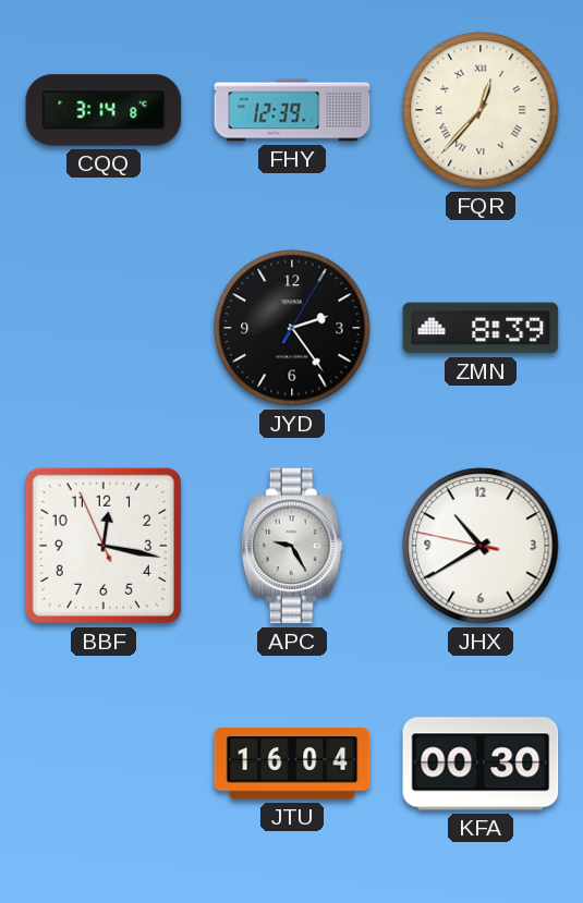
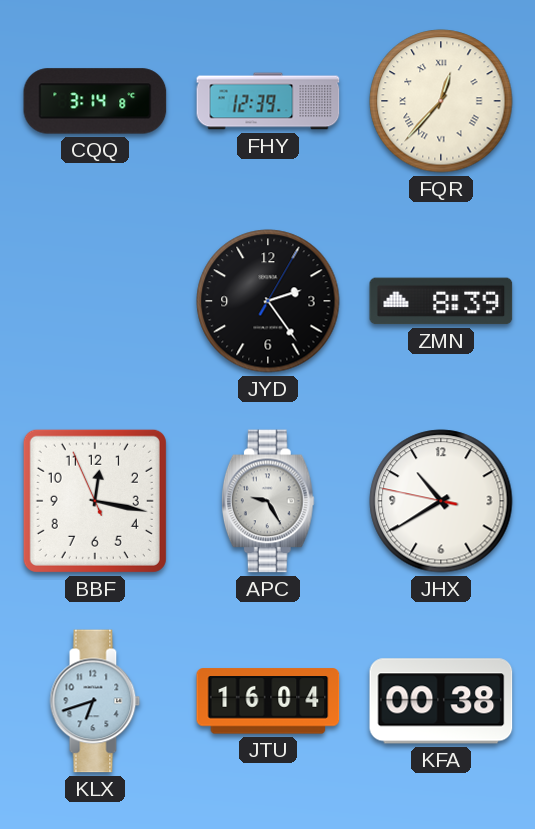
KLX: none -> 6:42 (95, 701)
KFA: 00:30 -> 00:38 (441, 701)
